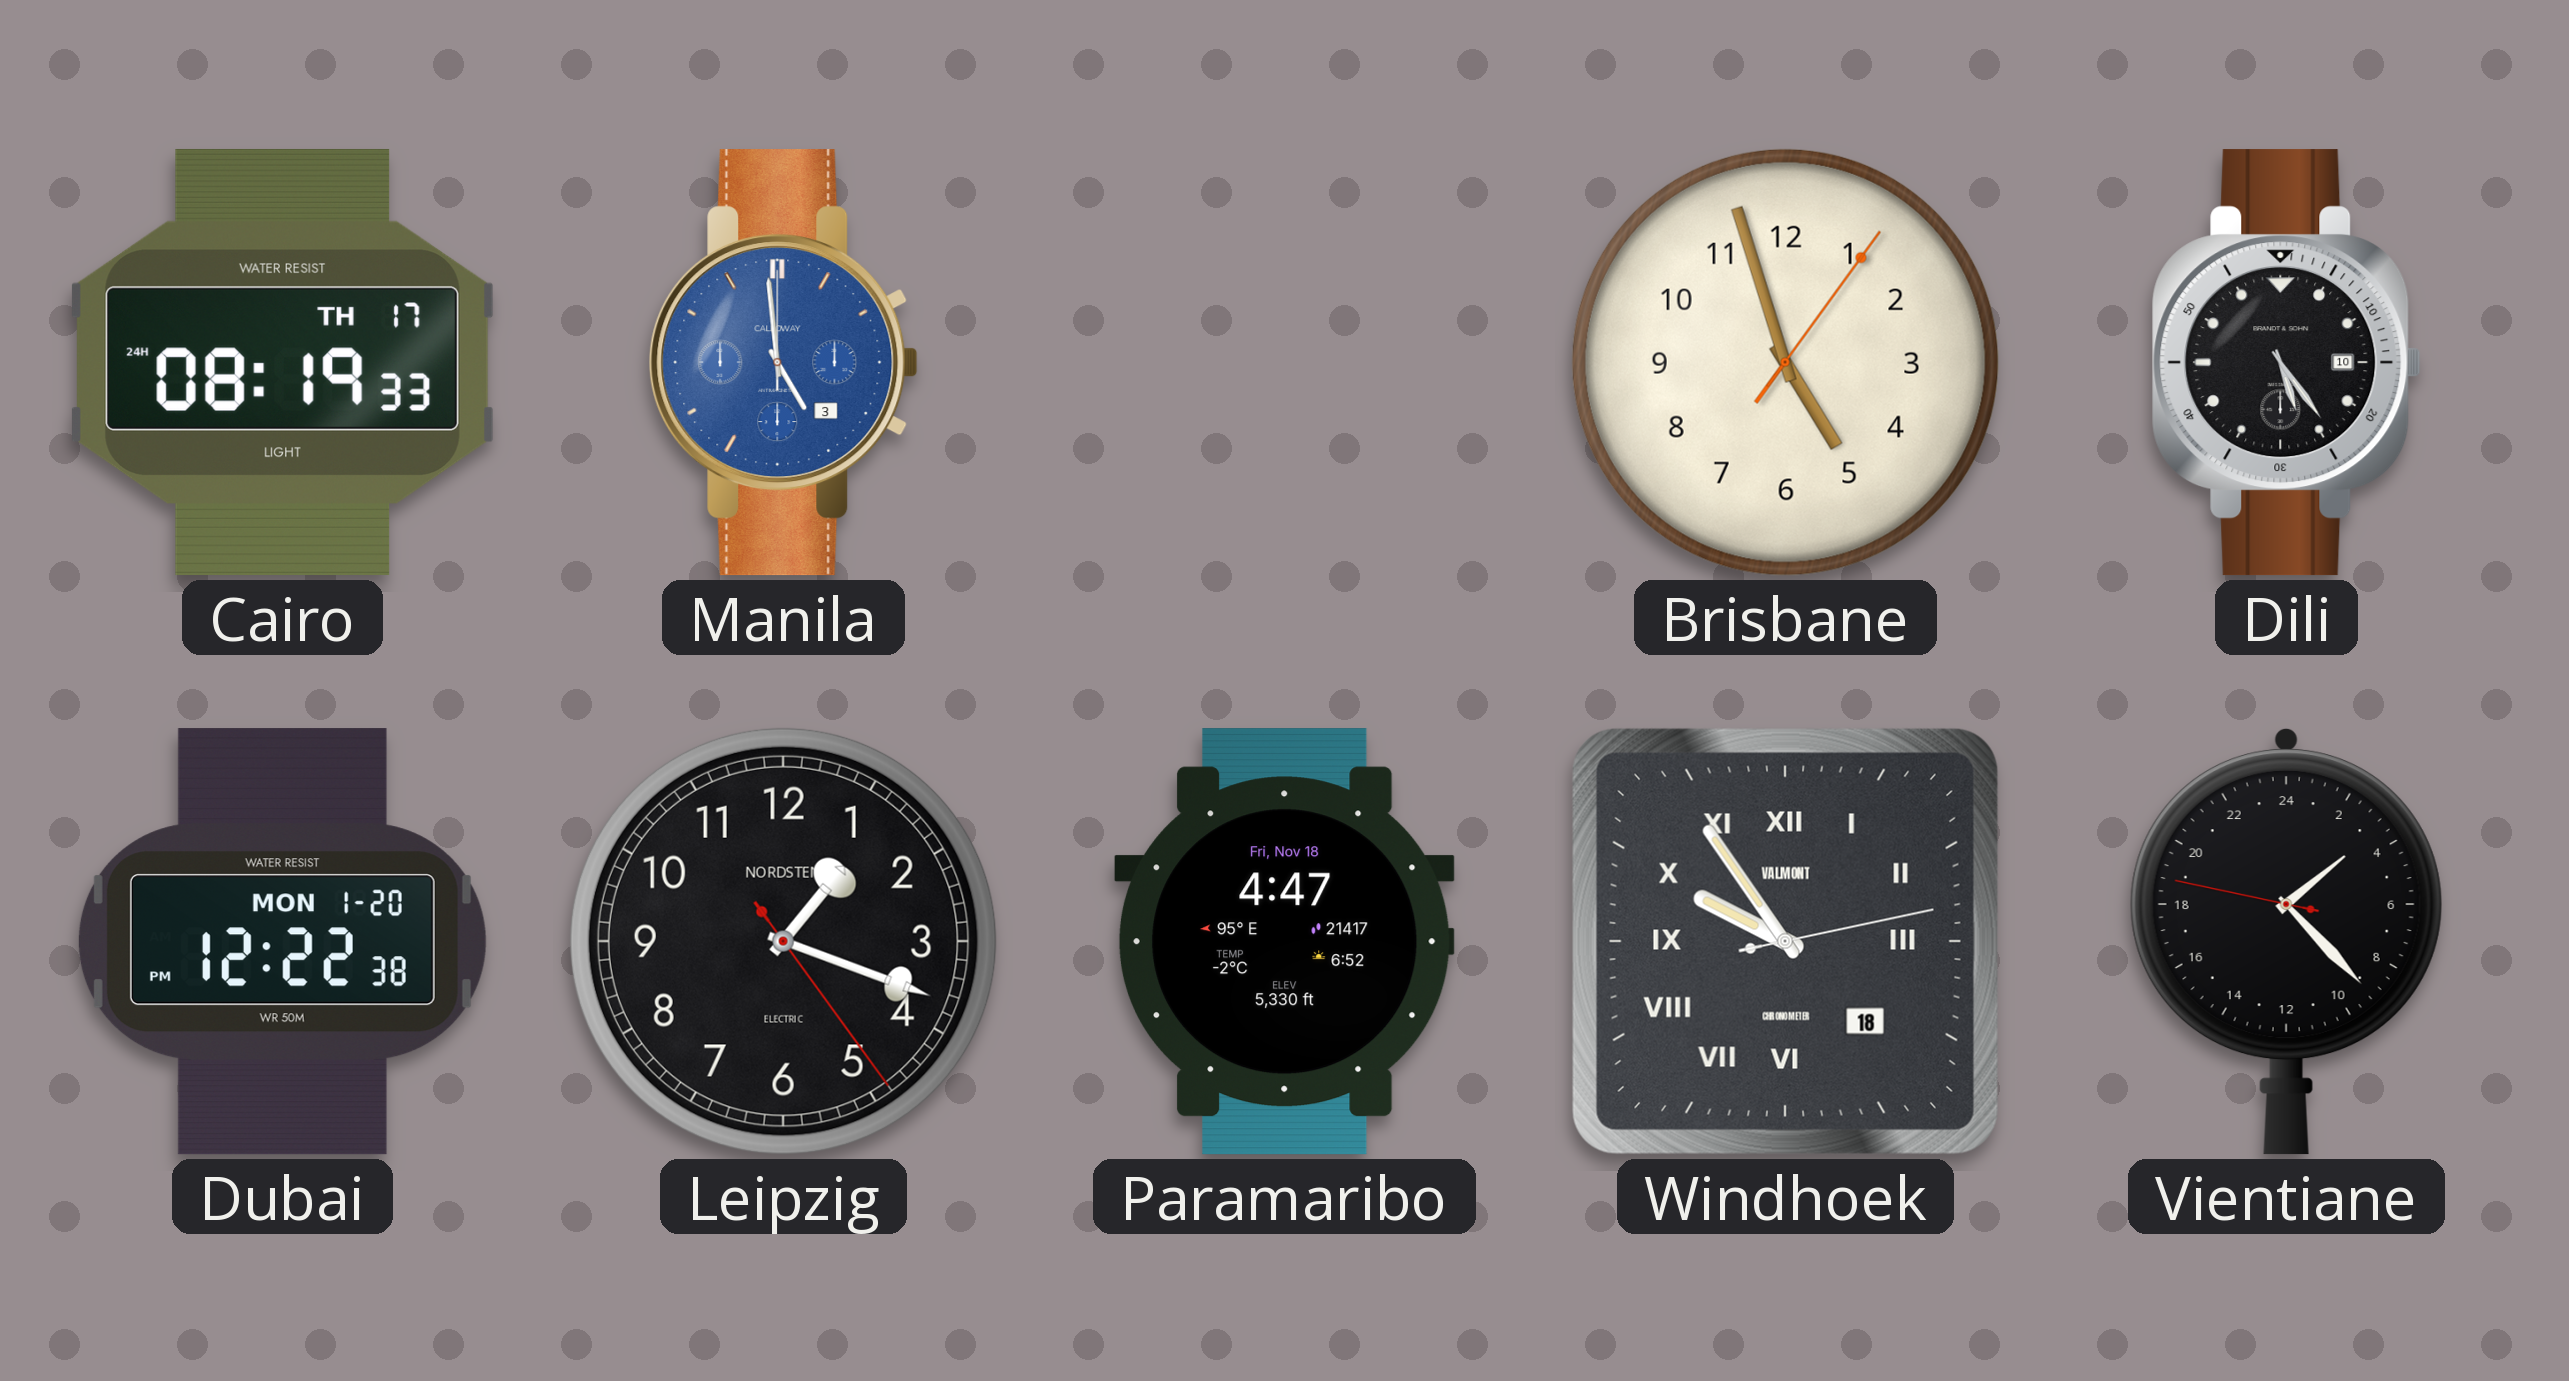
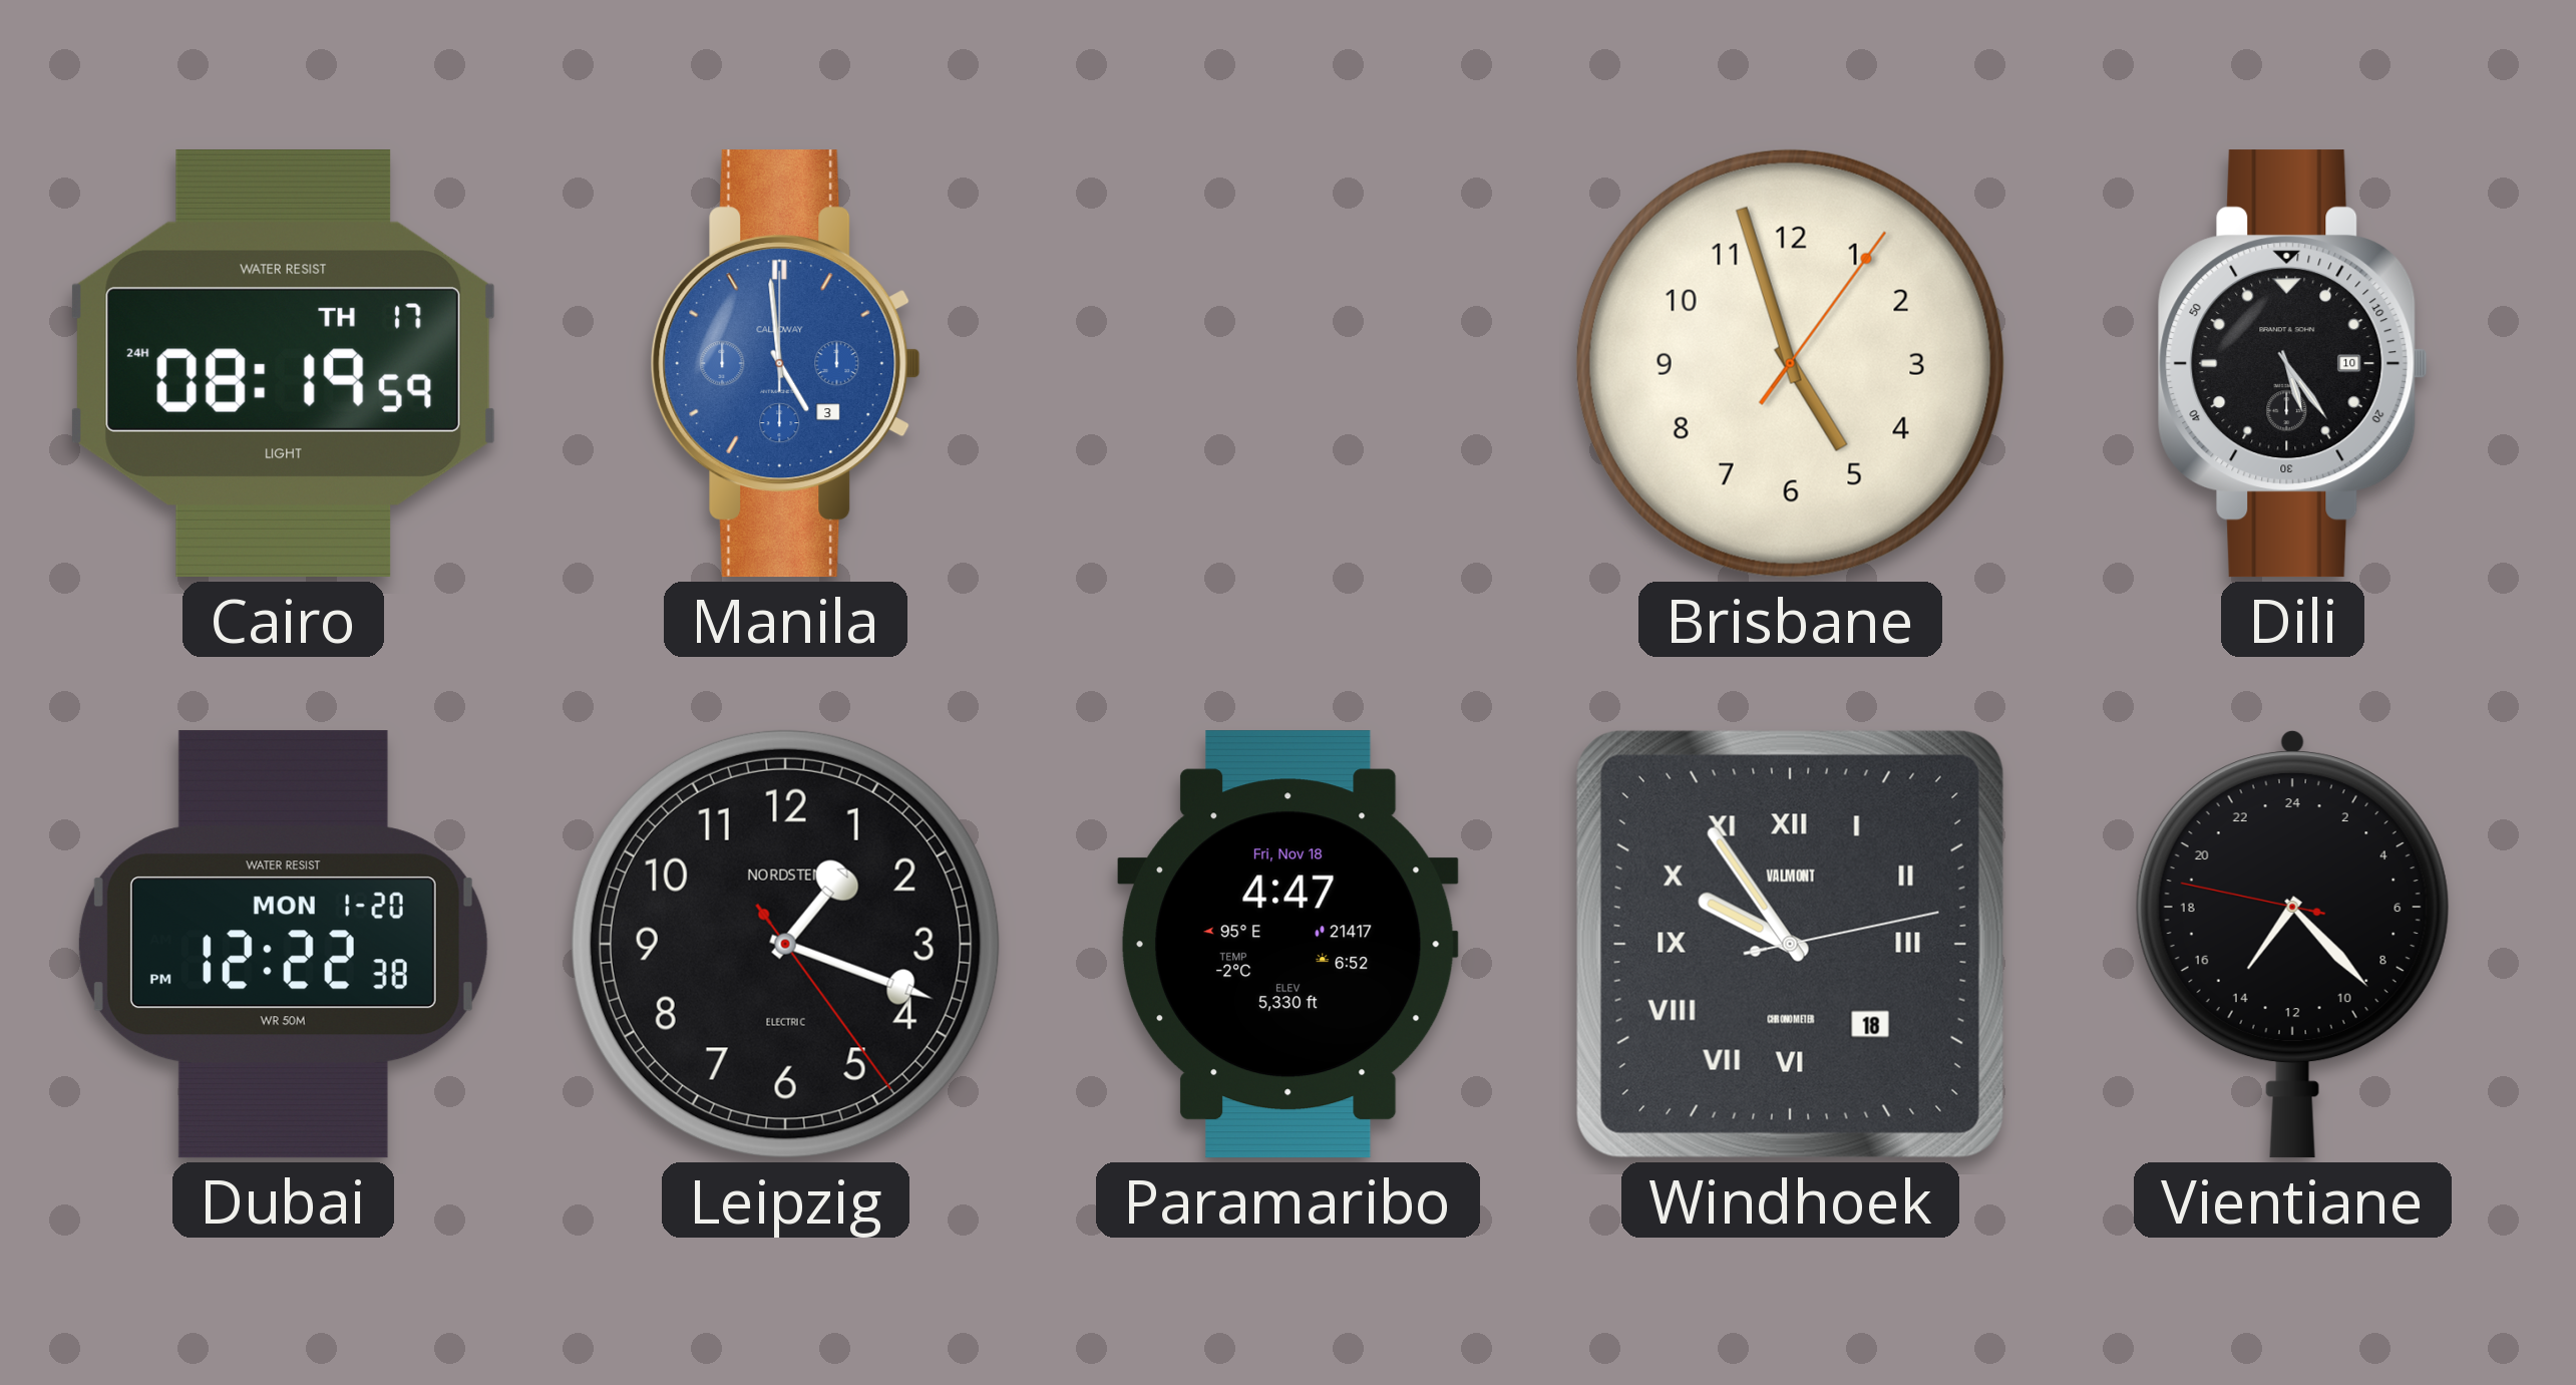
Cairo: 08:19:33 -> 08:19:59 (284, 363)
Vientiane: 3:22 -> 14:22 (2292, 945)
